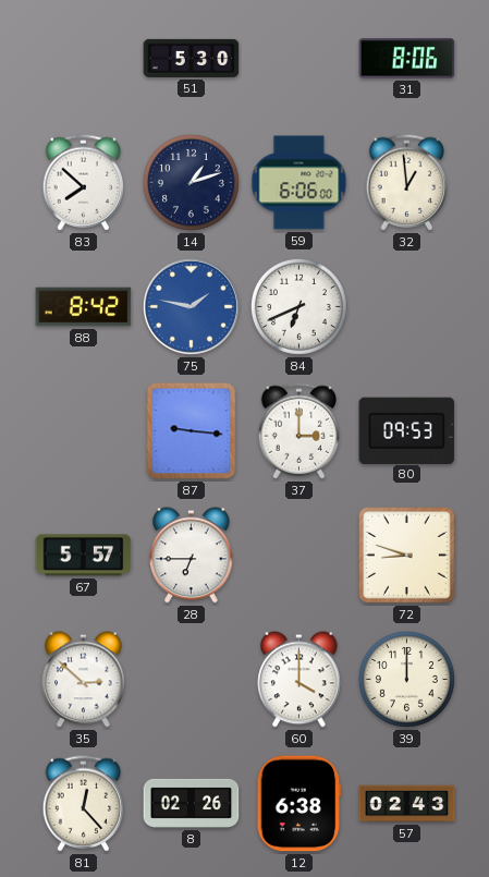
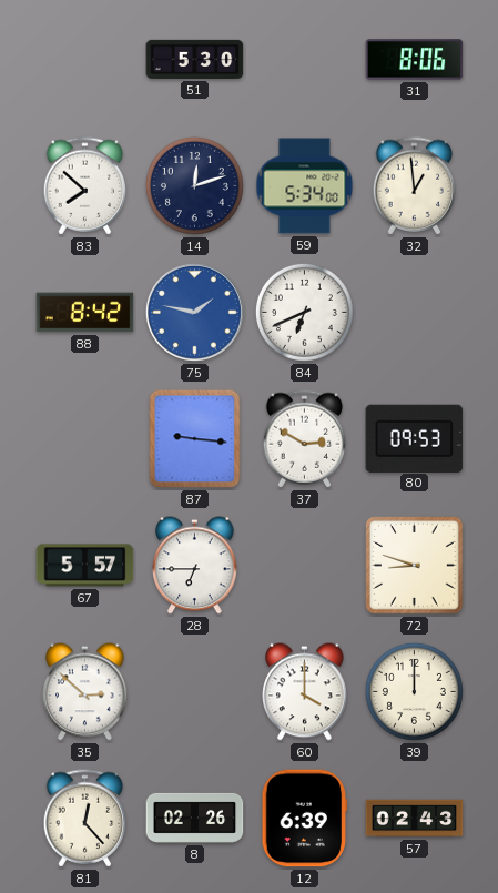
14: 1:12 -> 12:12 (194, 185)
59: 6:06 -> 5:34 (305, 186)
37: 3:00 -> 2:50 (305, 439)
12: 6:38 -> 6:39 (304, 819)
